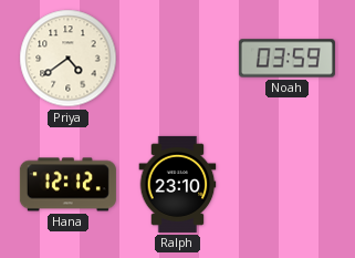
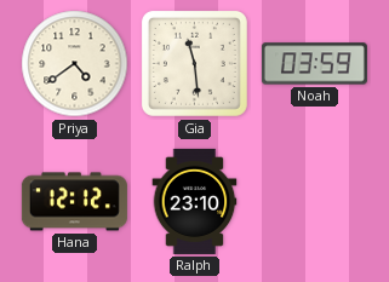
Gia: none -> 11:29 (194, 63)
